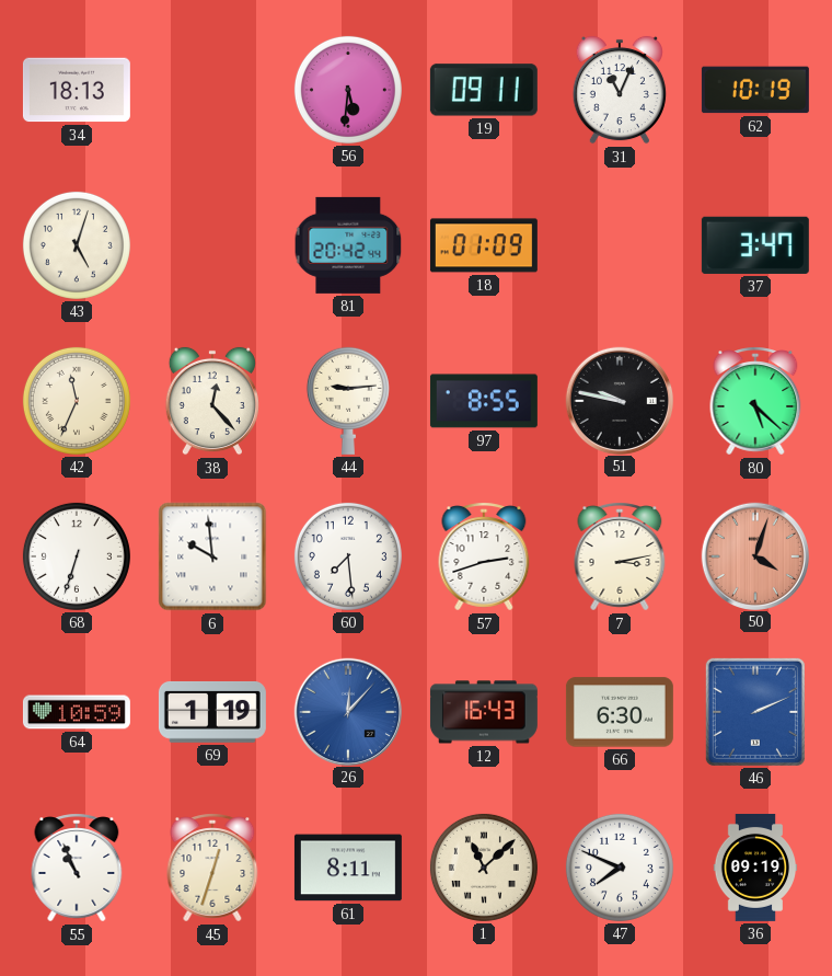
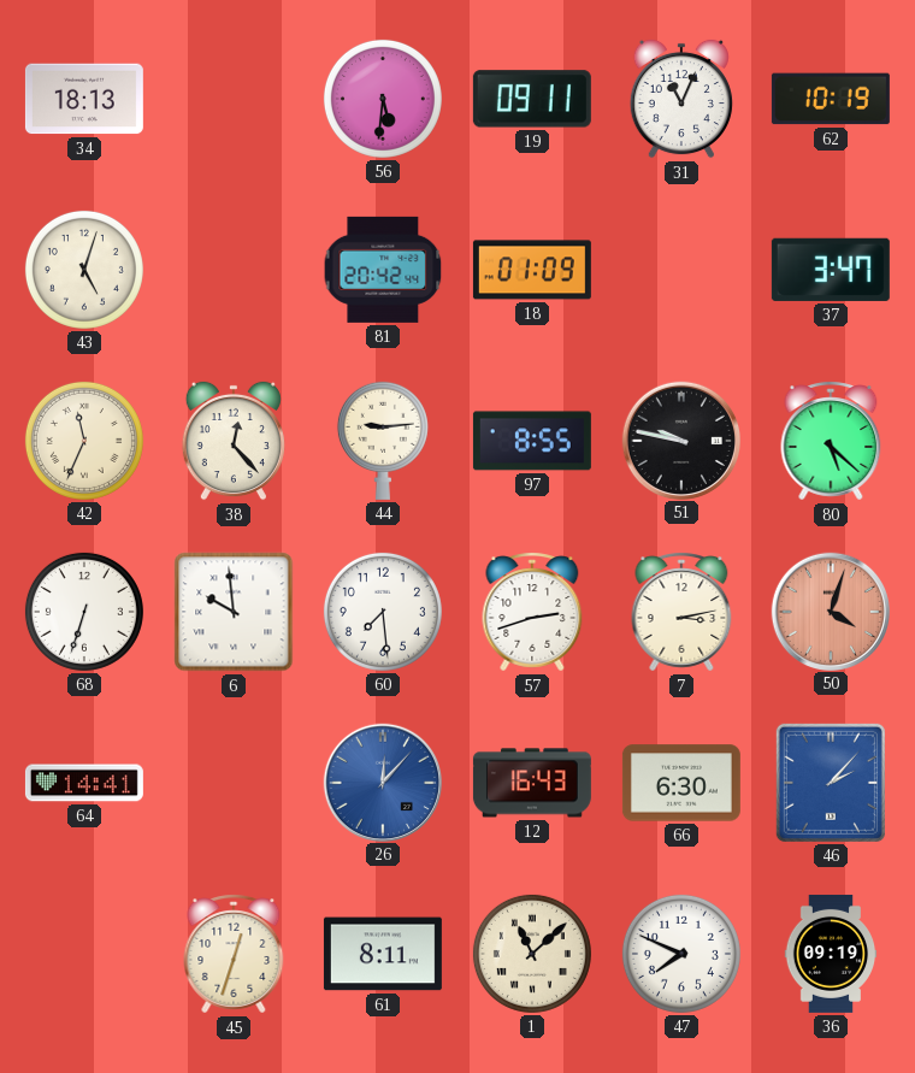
64: 10:59 -> 14:41 (84, 783)
69: 1:19 -> none (212, 712)
46: 2:11 -> 2:07 (831, 783)
55: 10:56 -> none (77, 868)
